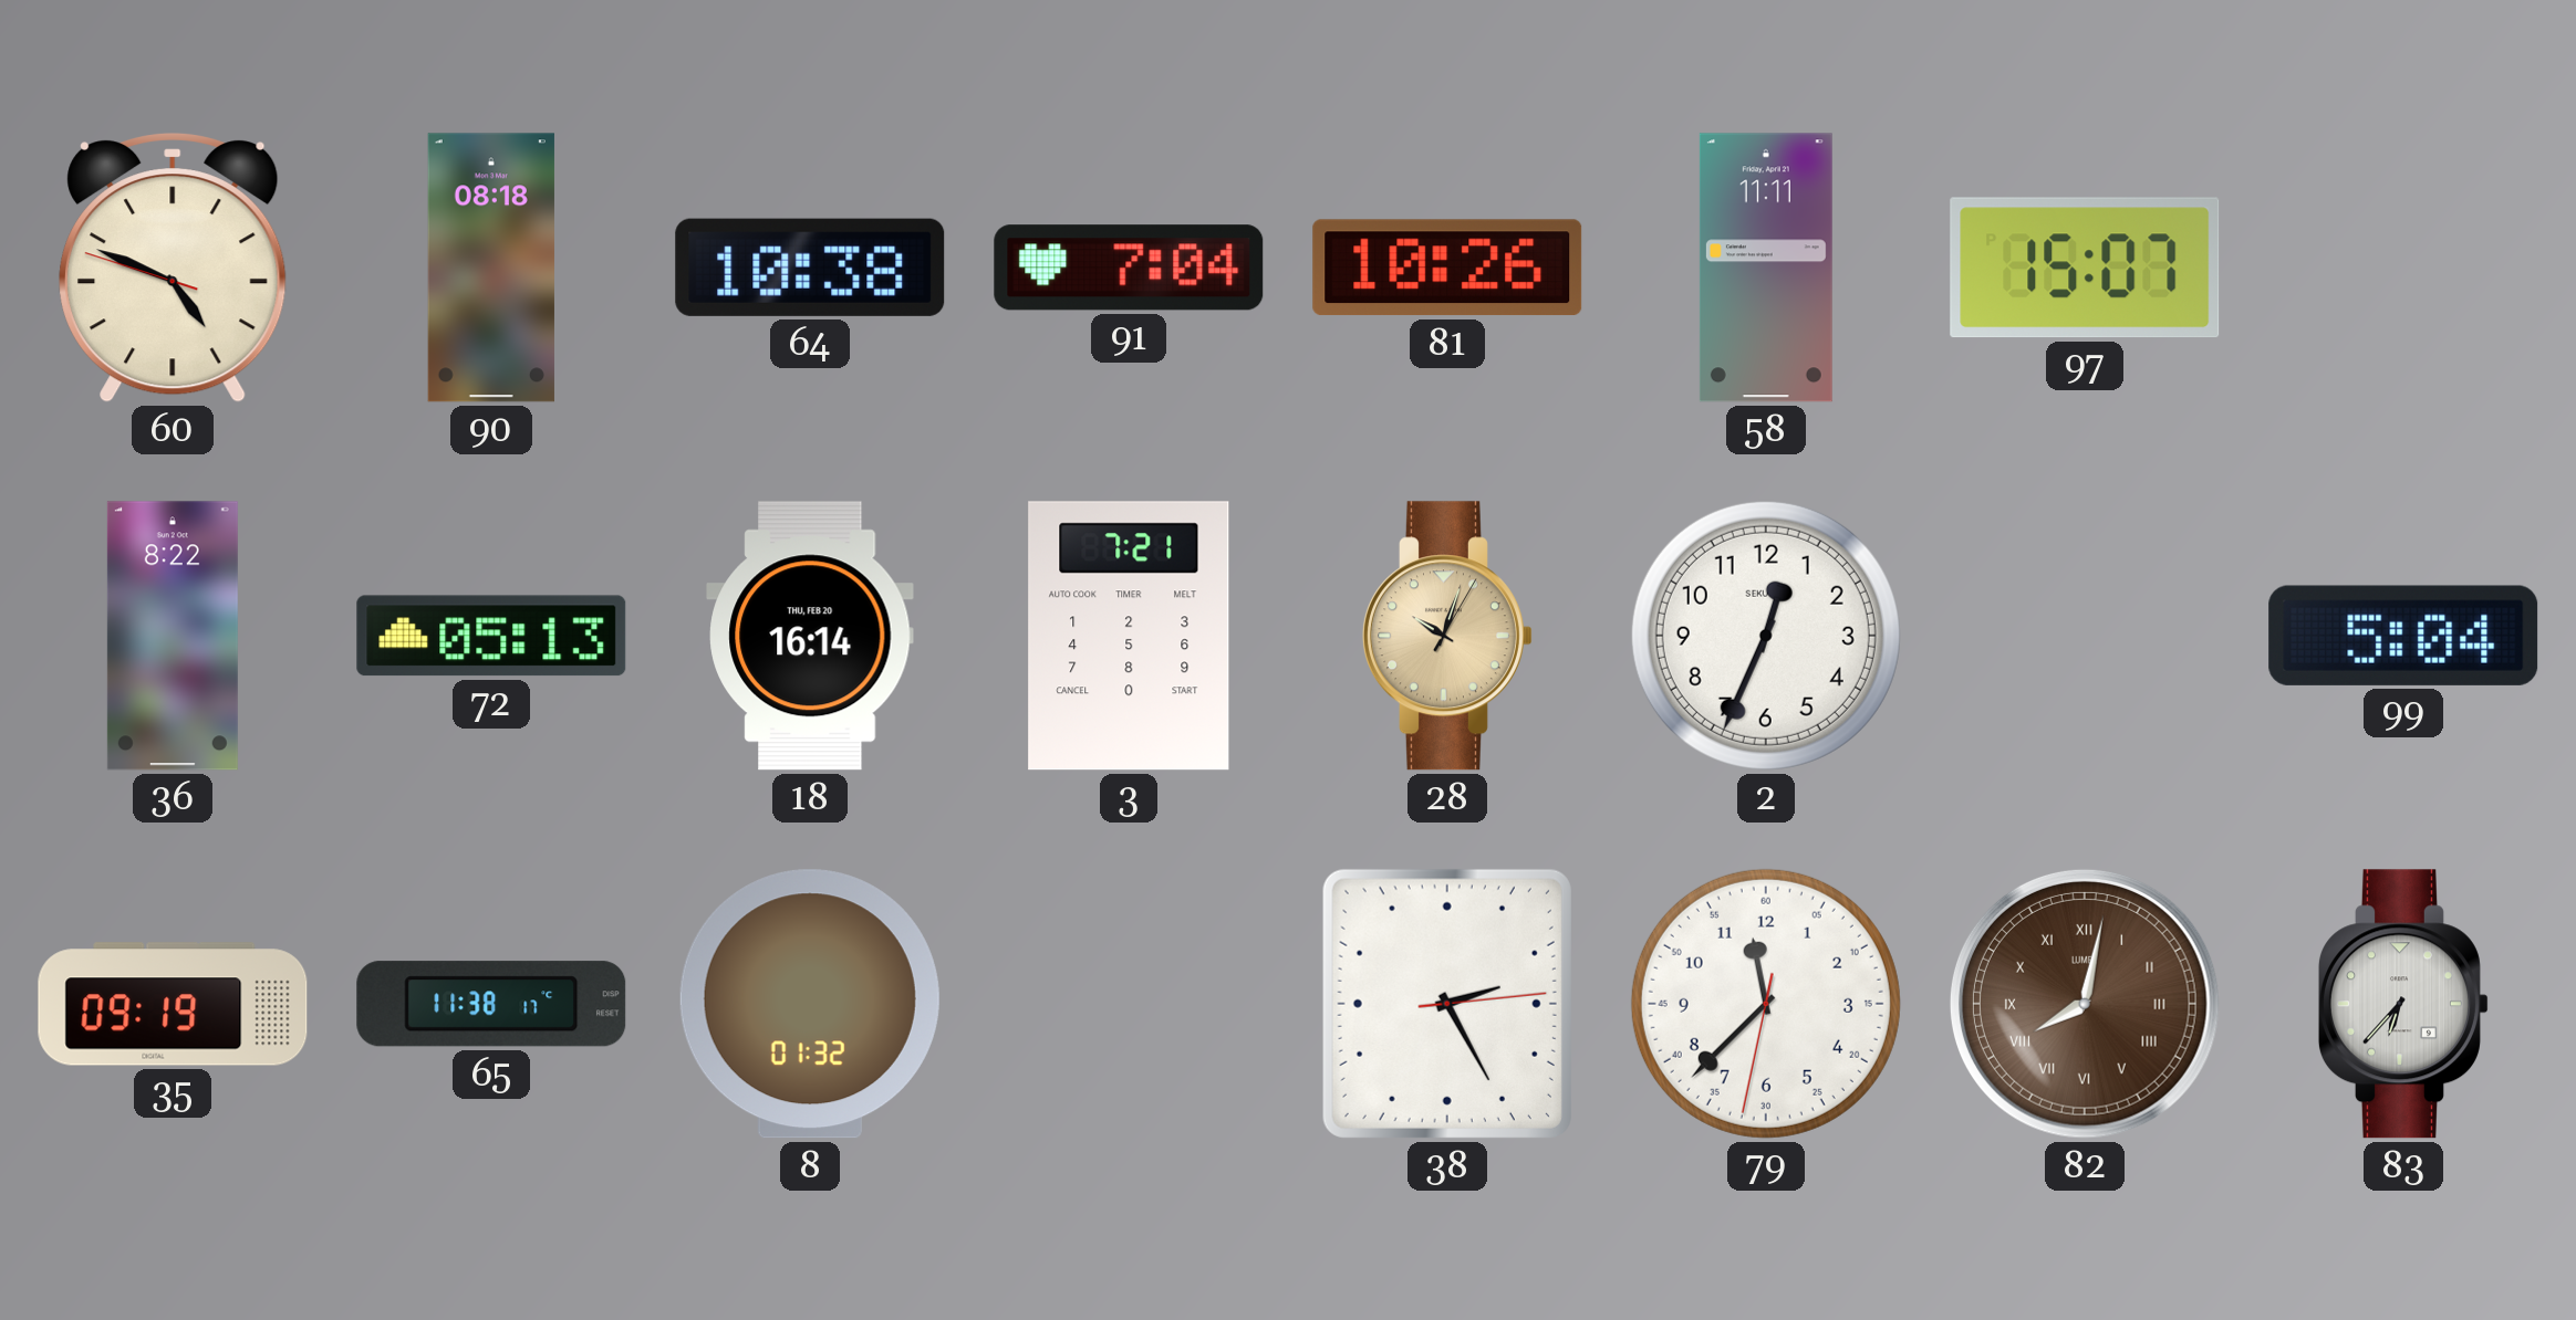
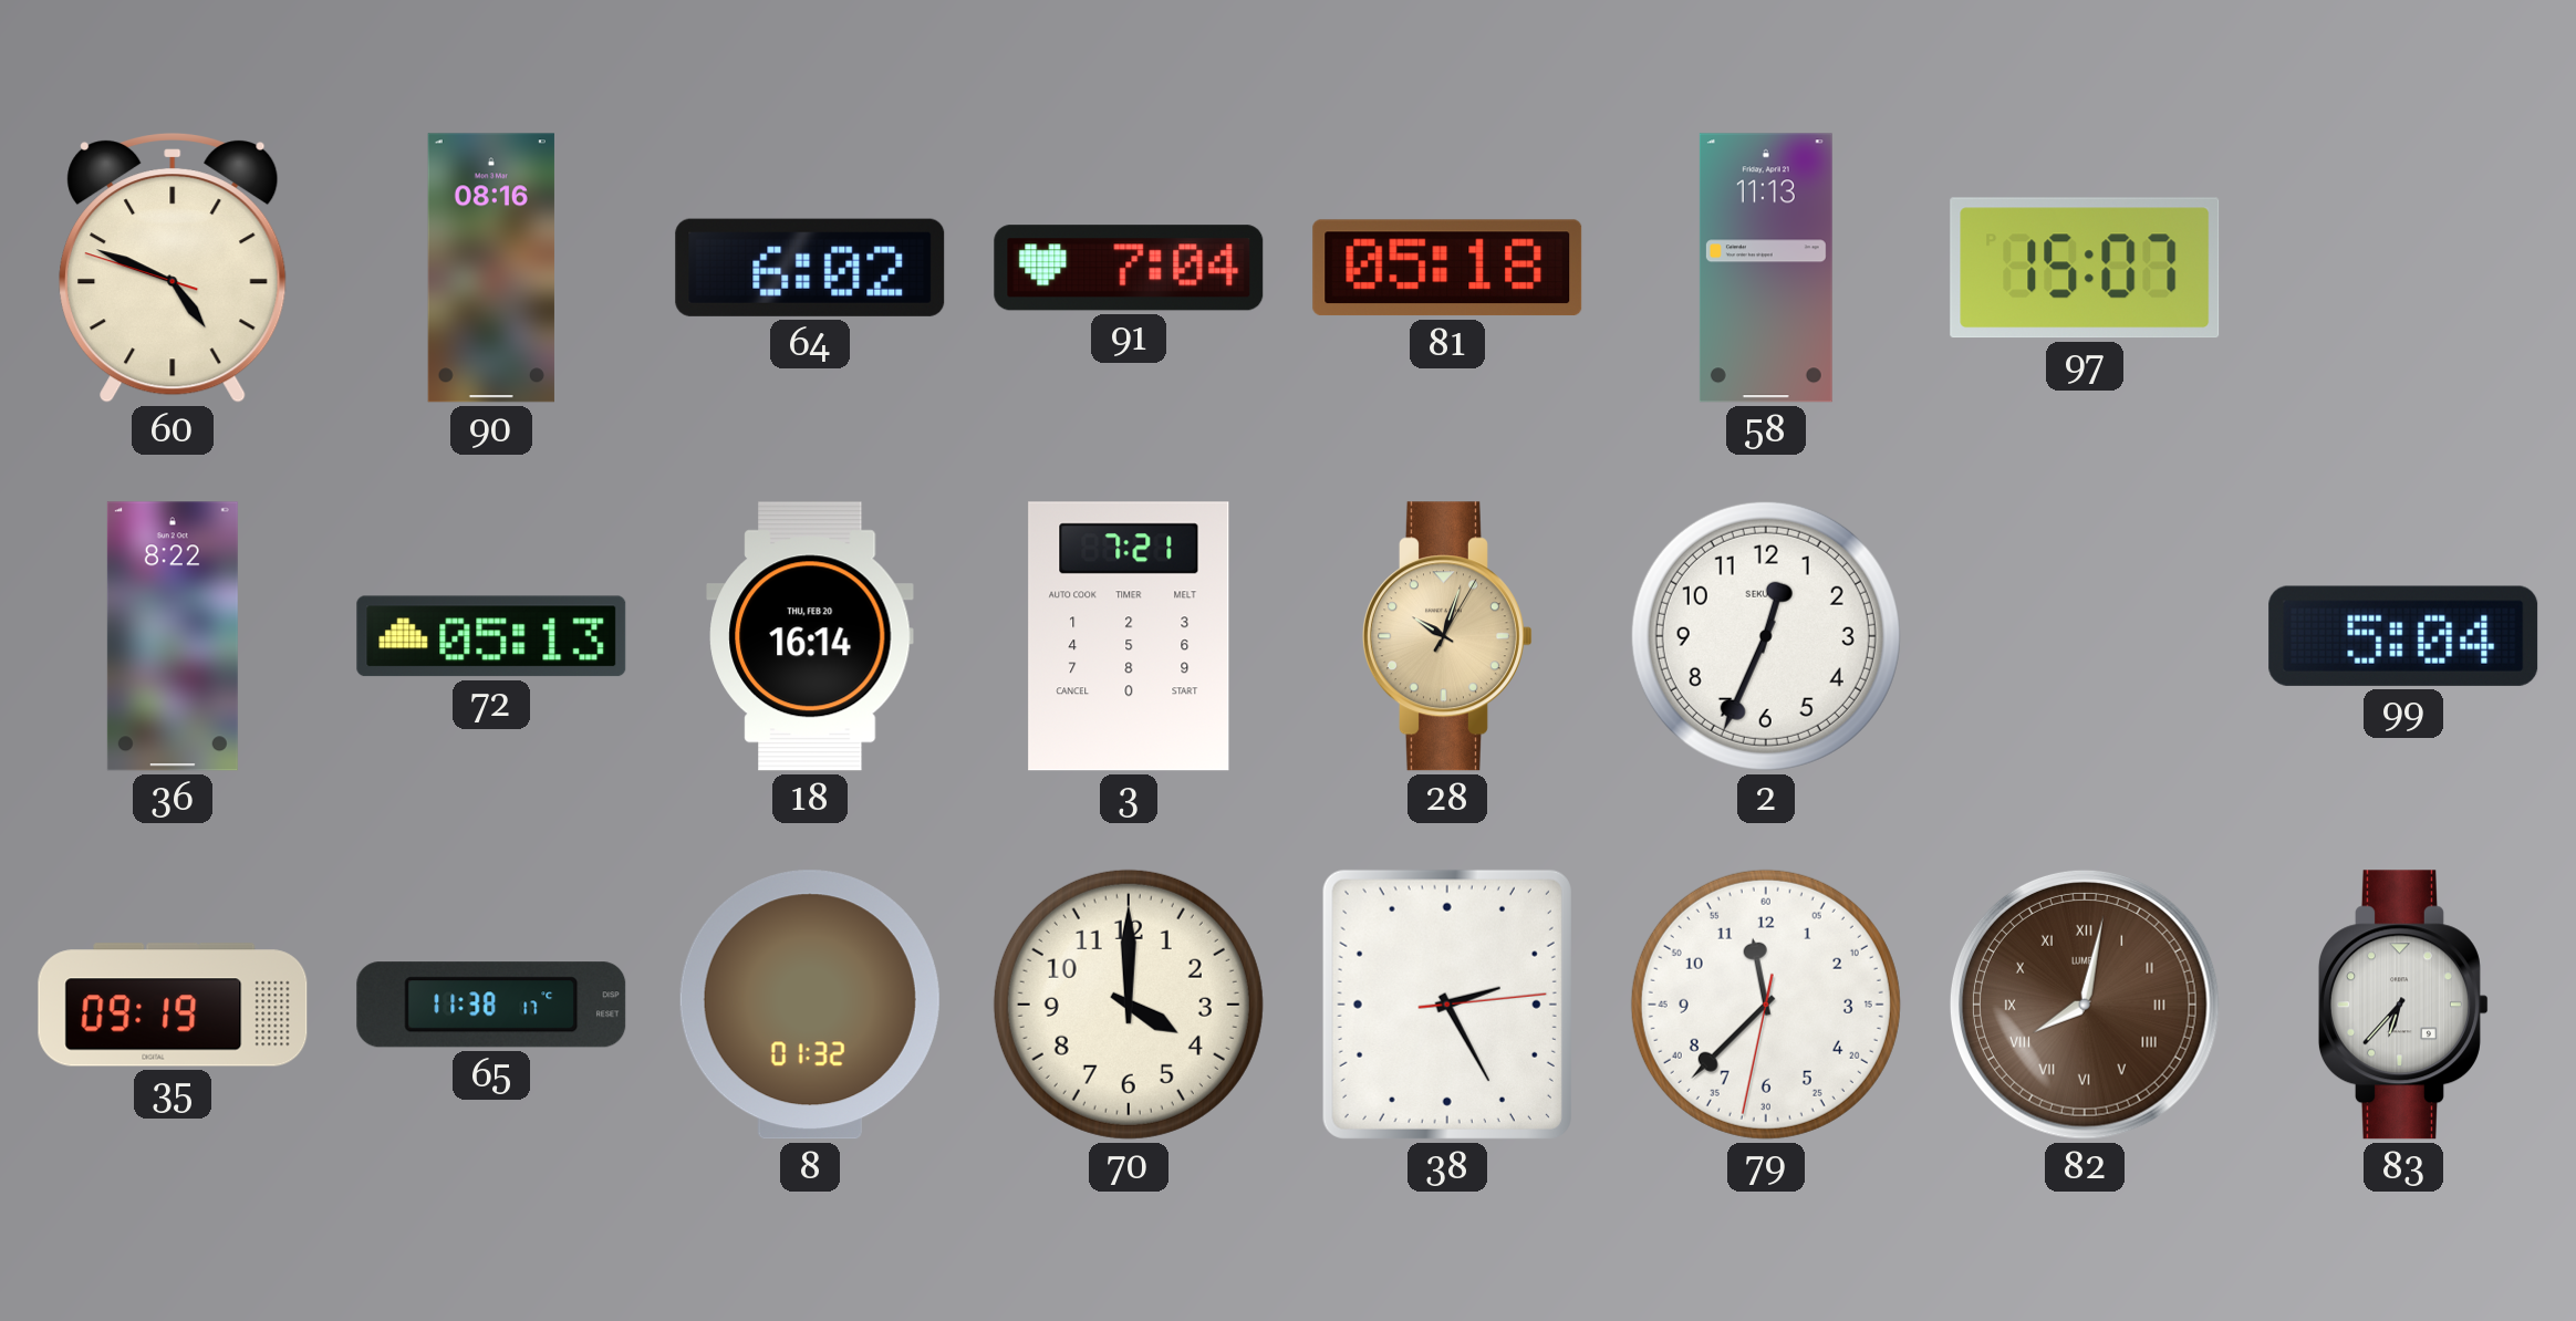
90: 08:18 -> 08:16 (491, 268)
64: 10:38 -> 6:02 (810, 268)
81: 10:26 -> 05:18 (1447, 268)
58: 11:11 -> 11:13 (1766, 268)
70: none -> 4:00 (1129, 1005)
